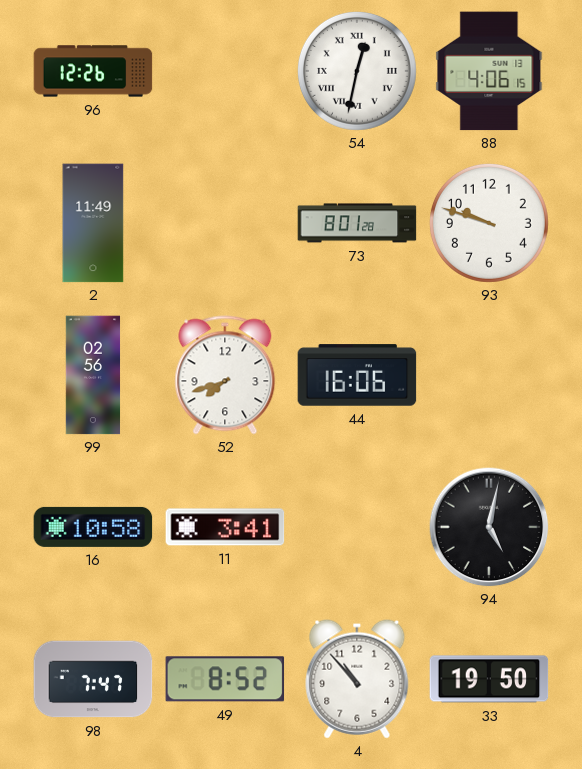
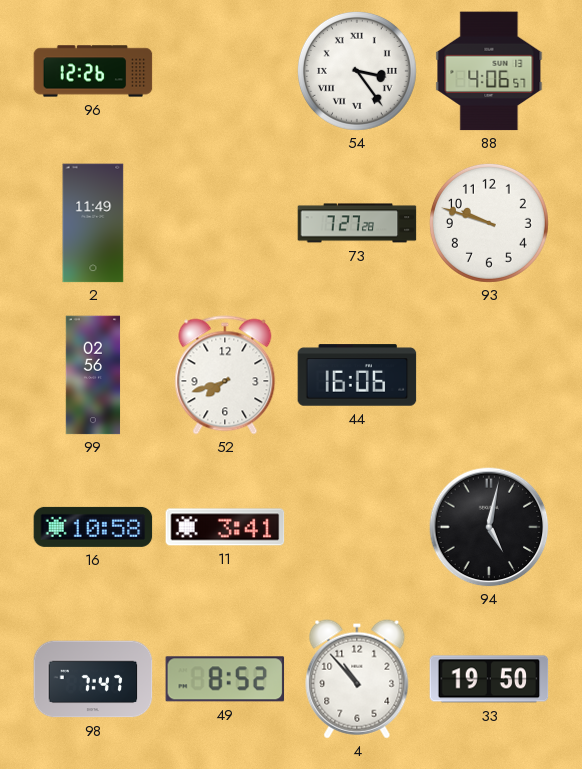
54: 12:32 -> 3:24 (357, 71)
88: 4:06:15 -> 4:06:57 (489, 71)
73: 8:01 -> 7:27 (357, 223)
